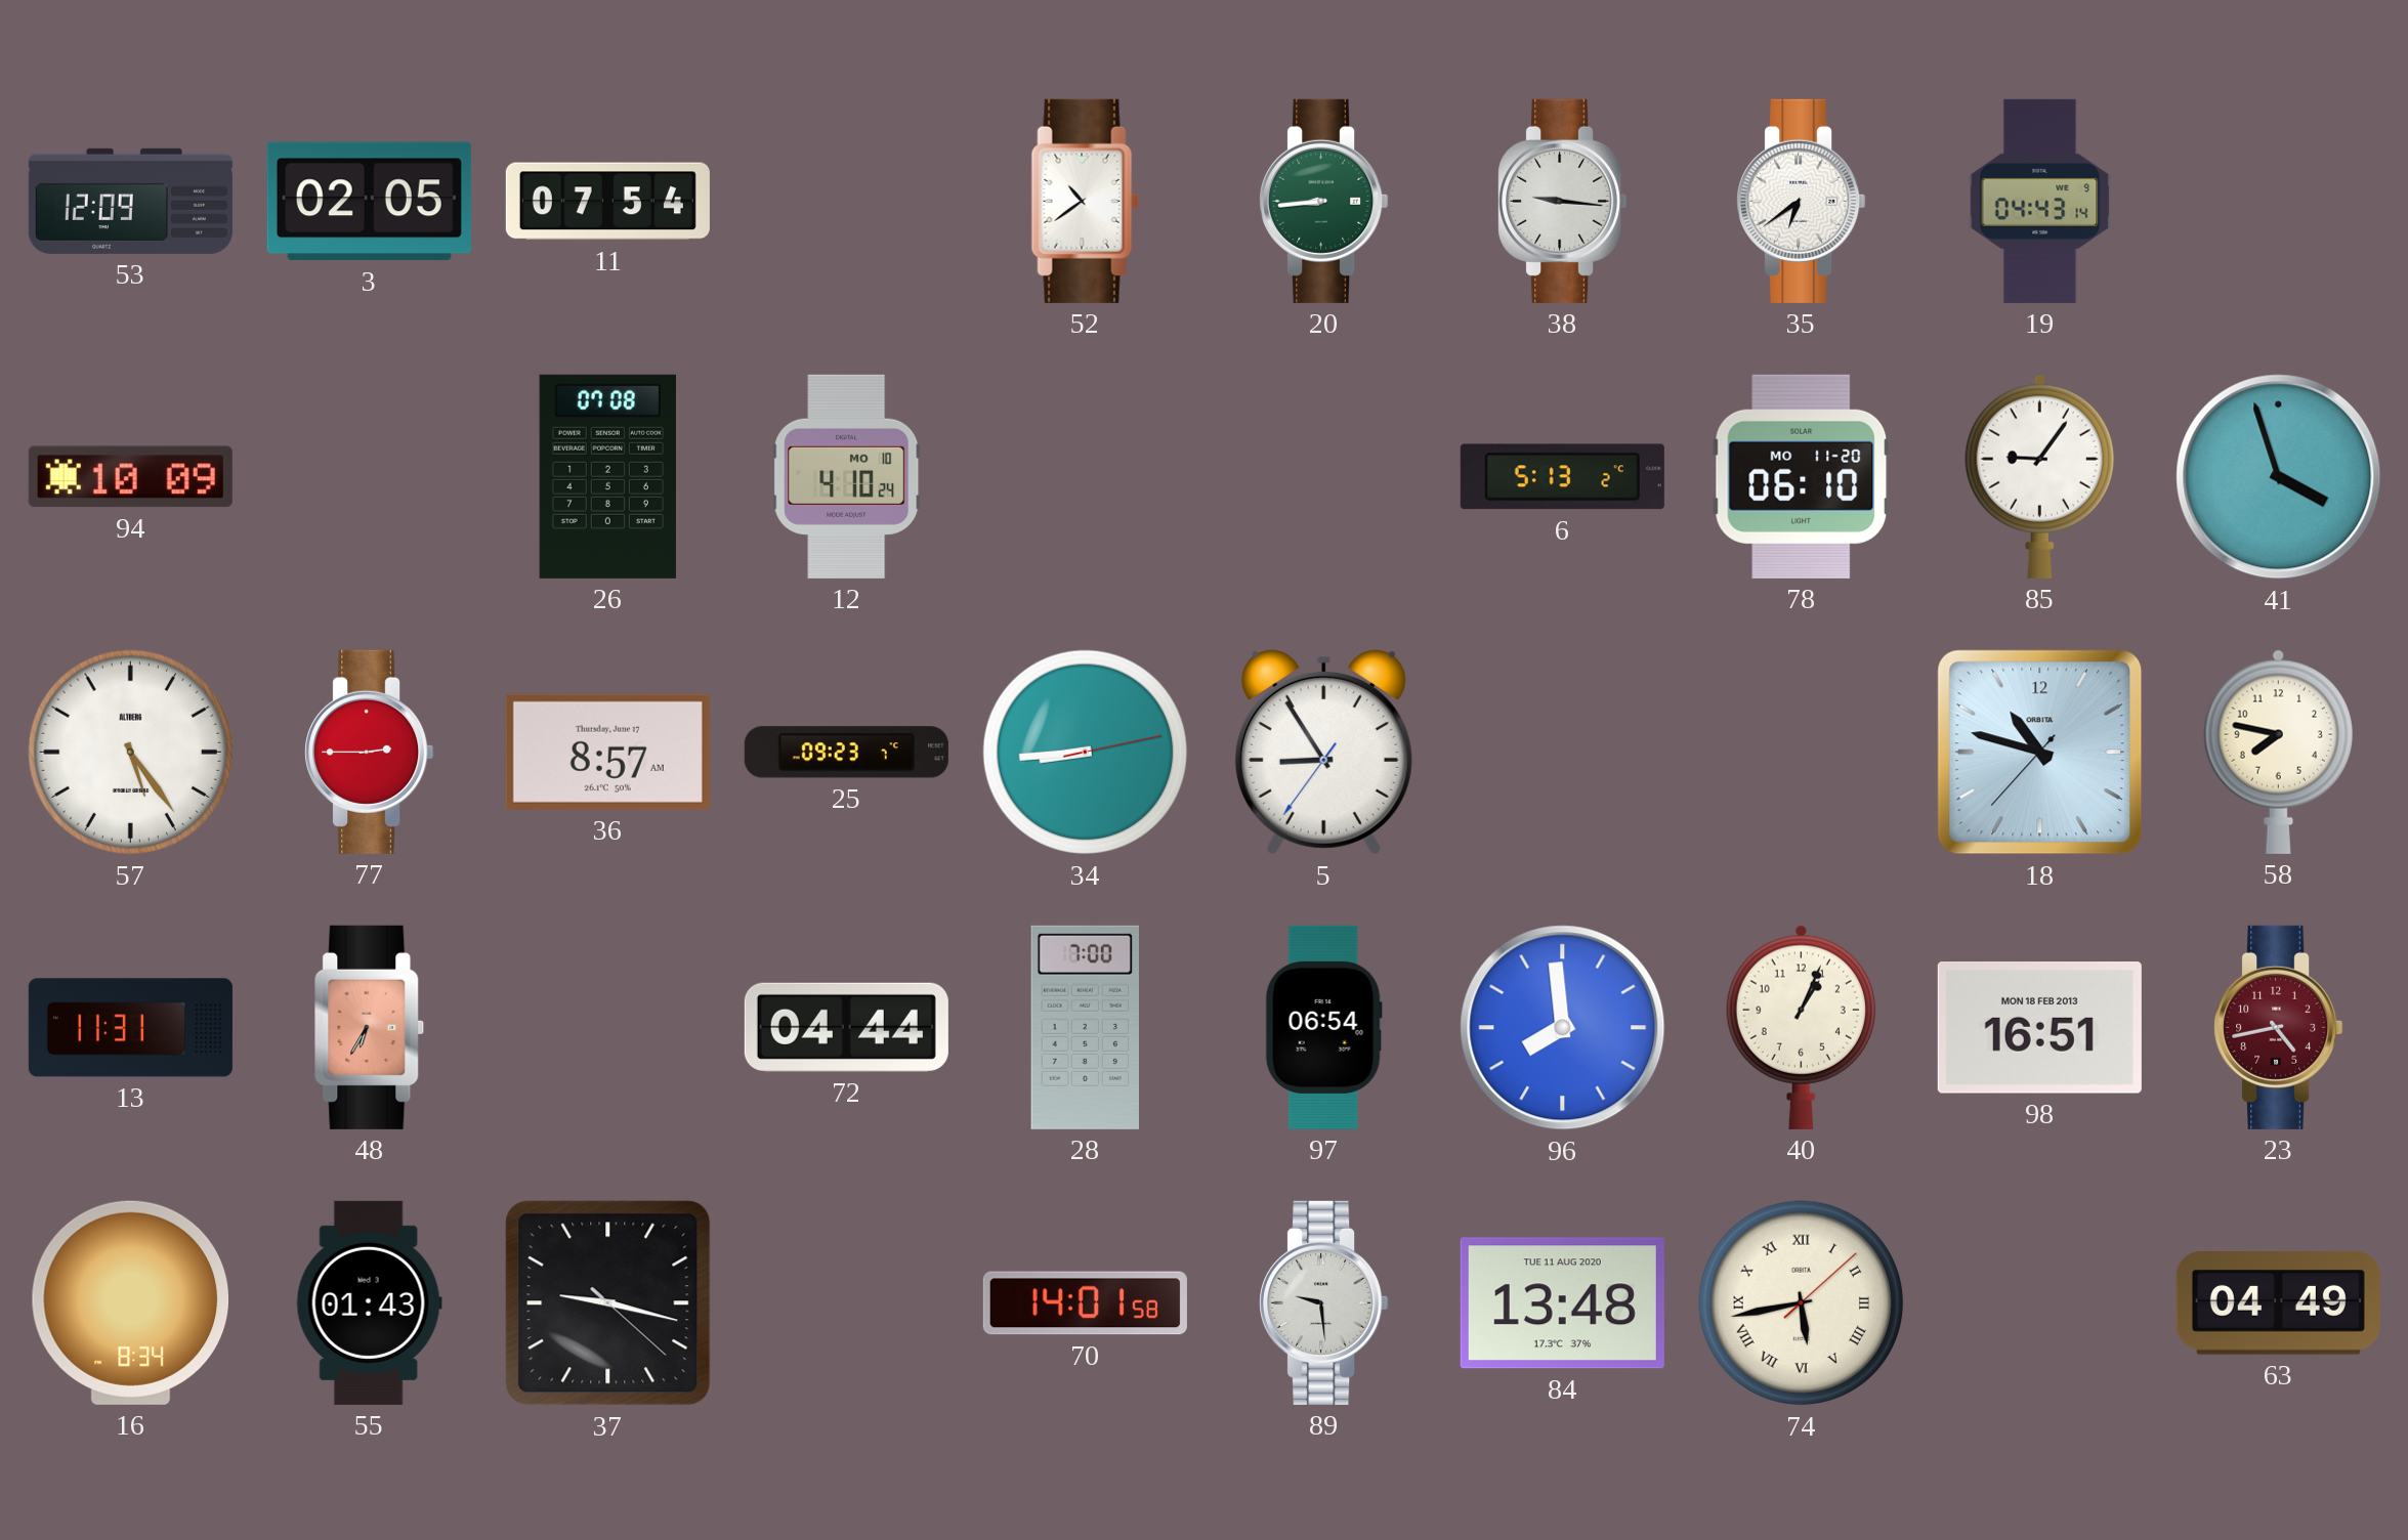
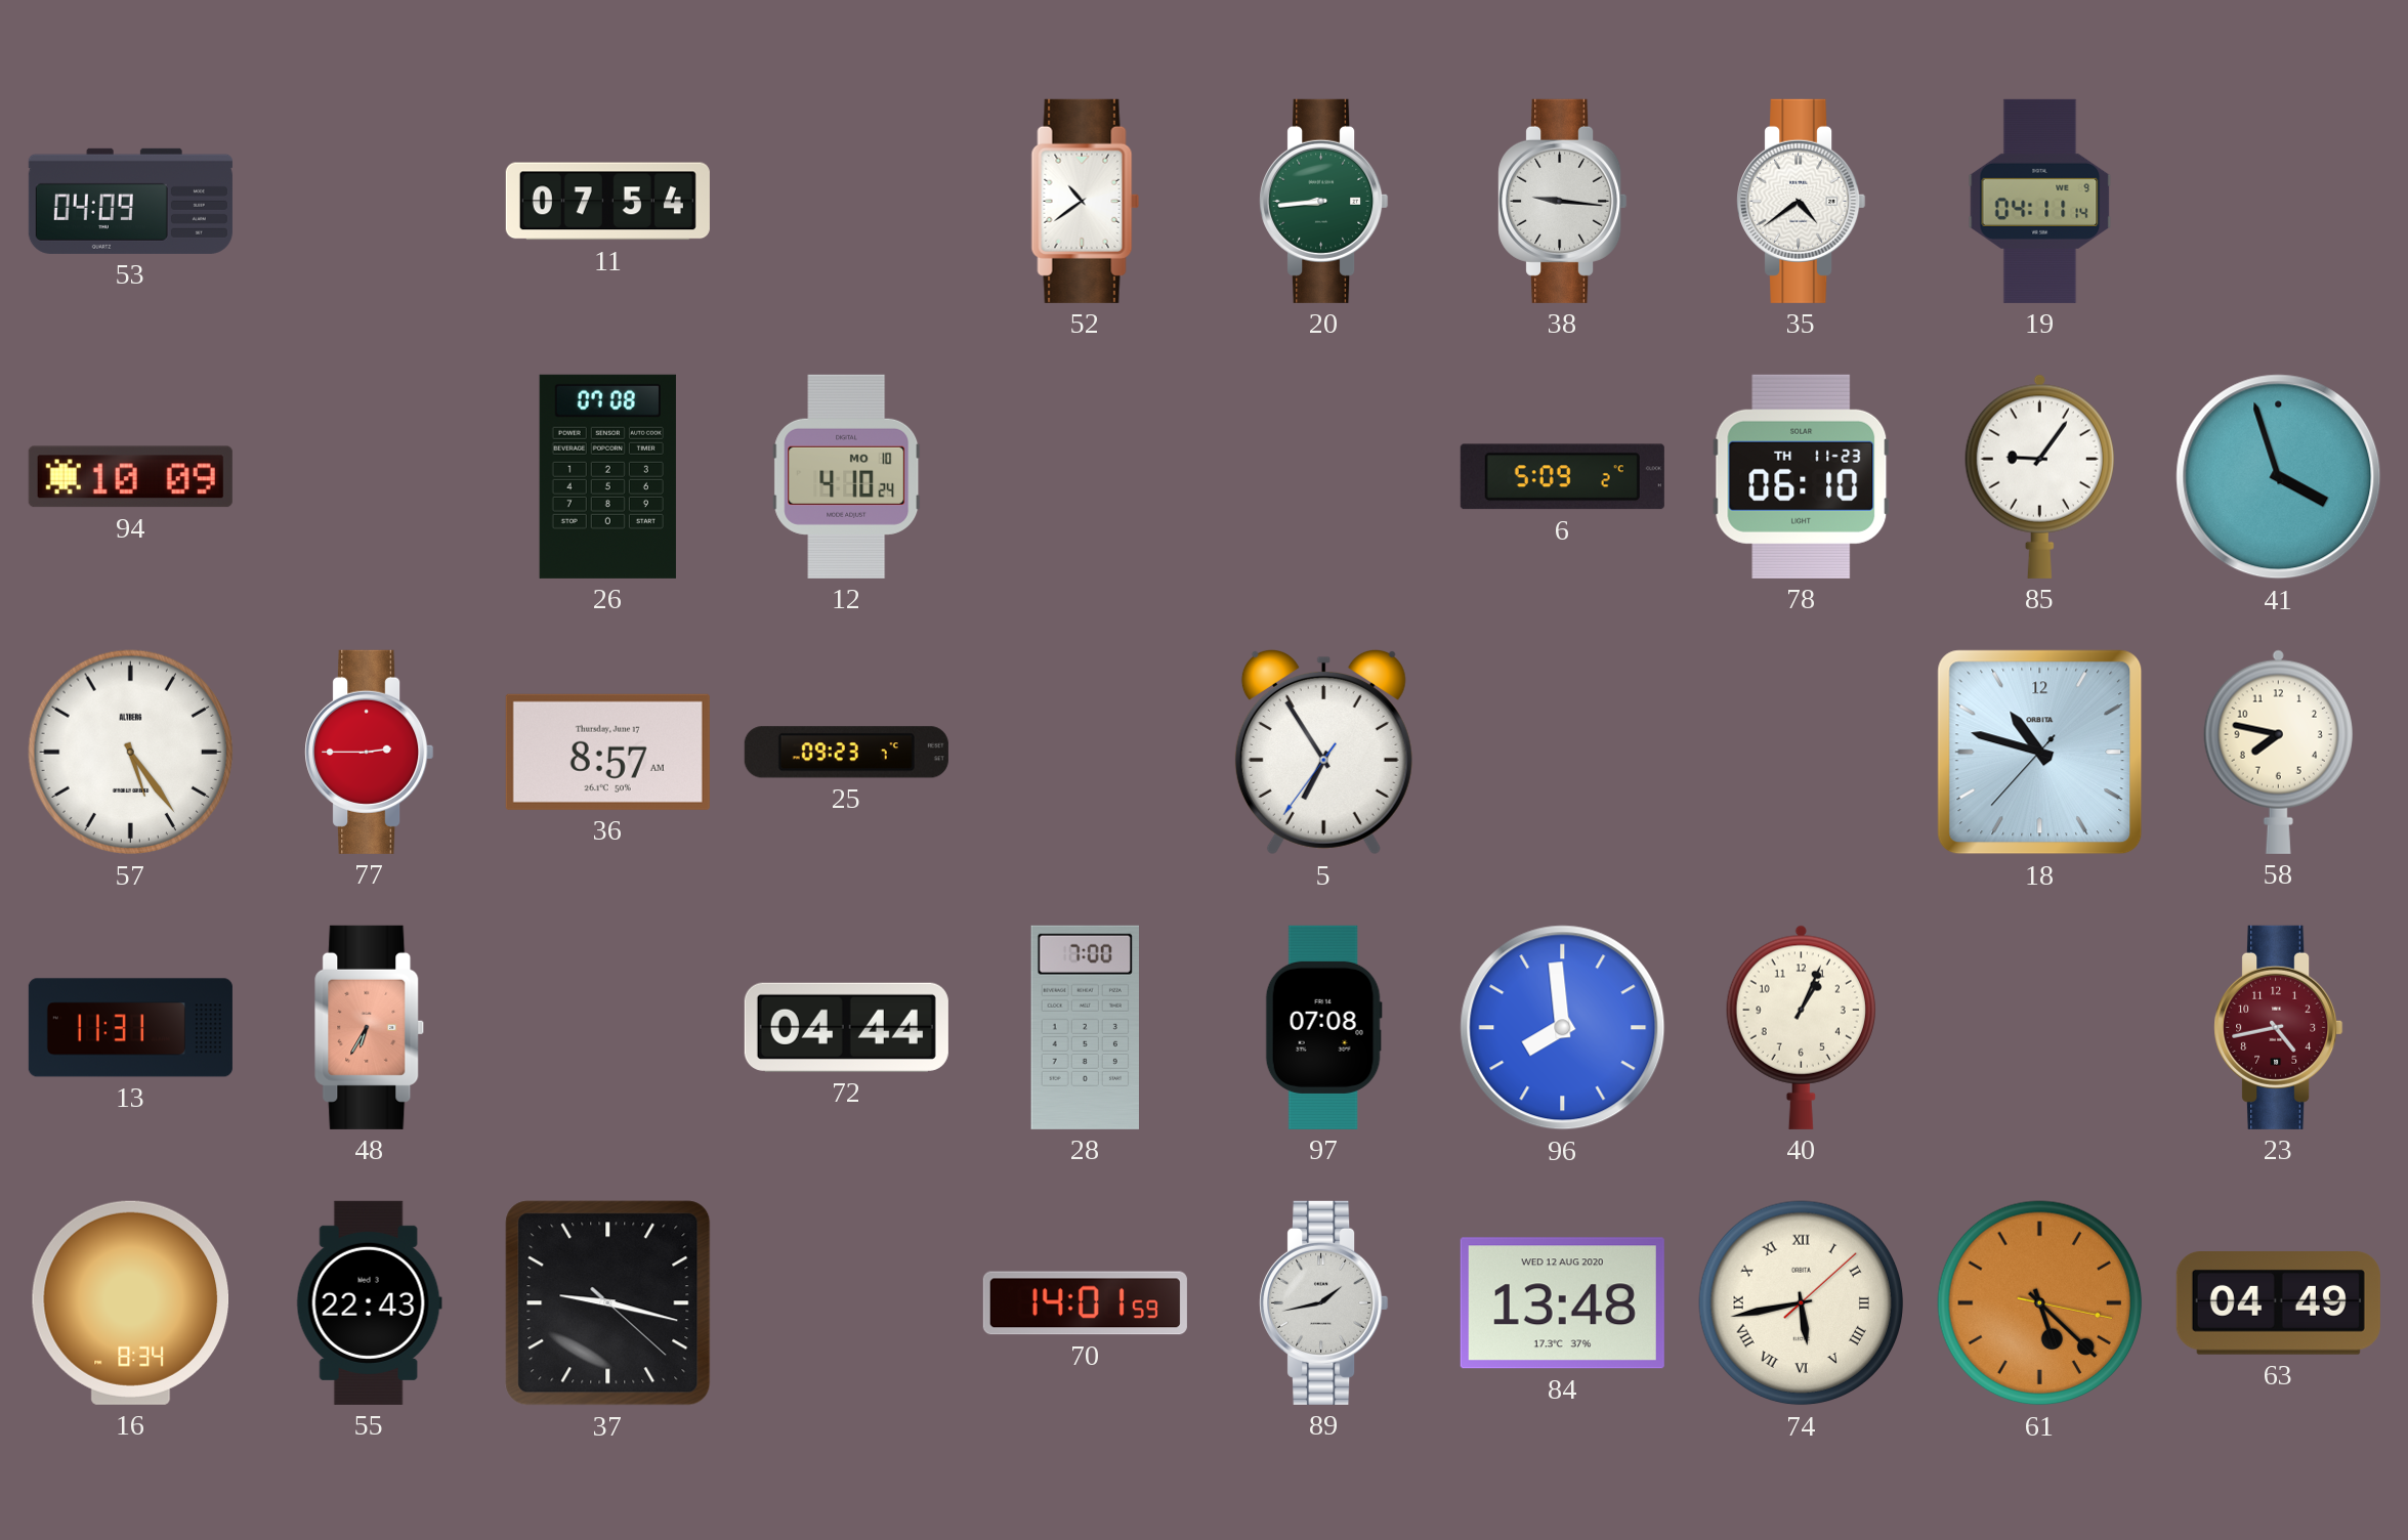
53: 12:09 -> 04:09 (130, 201)
3: 02:05 -> none (369, 202)
35: 6:39 -> 4:39 (1802, 201)
19: 04:43 -> 04:11 (2040, 201)
6: 5:13 -> 5:09 (1562, 477)
78 date: MO 11-20 -> TH 11-23 (1802, 476)
34: 8:44 -> none (1086, 753)
5: 8:54 -> 6:54 (1323, 752)
97: 06:54 -> 07:08 (1323, 1027)
98: 16:51 -> none (2039, 1028)
55: 01:43 -> 22:43 (369, 1302)
70: 14:01:58 -> 14:01:59 (1085, 1303)
89: 9:29 -> 1:43 (1324, 1302)
84 date: TUE 11 AUG 2020 -> WED 12 AUG 2020 (1562, 1303)
61: none -> 5:22 (2040, 1303)
